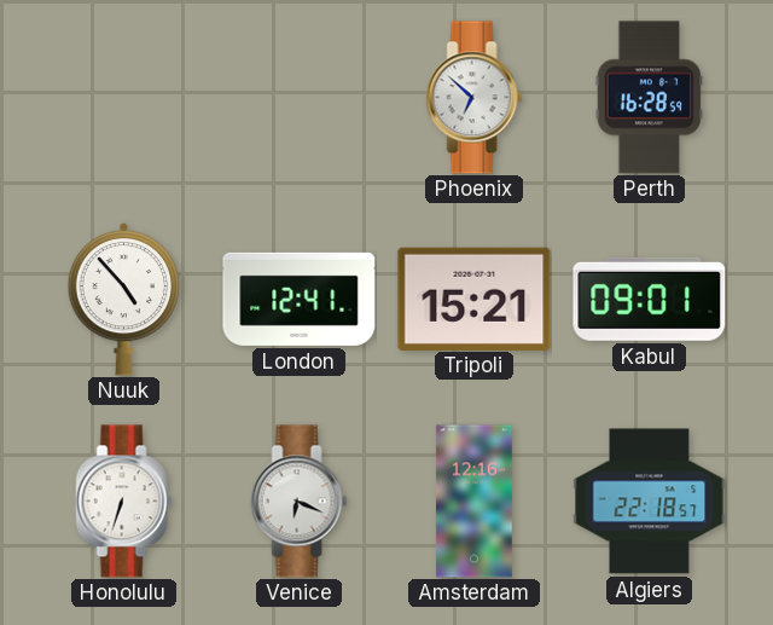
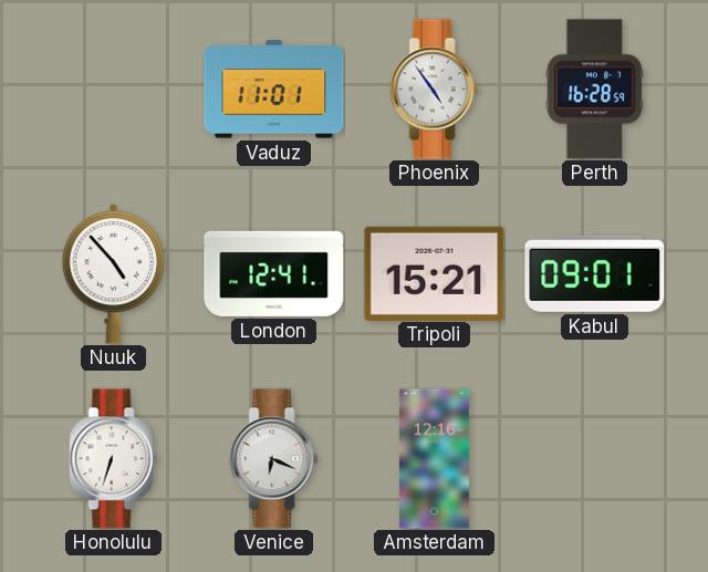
Vaduz: none -> 11:01 (274, 90)
Phoenix: 6:52 -> 4:54 (435, 90)
Algiers: 22:18 -> none (650, 502)
